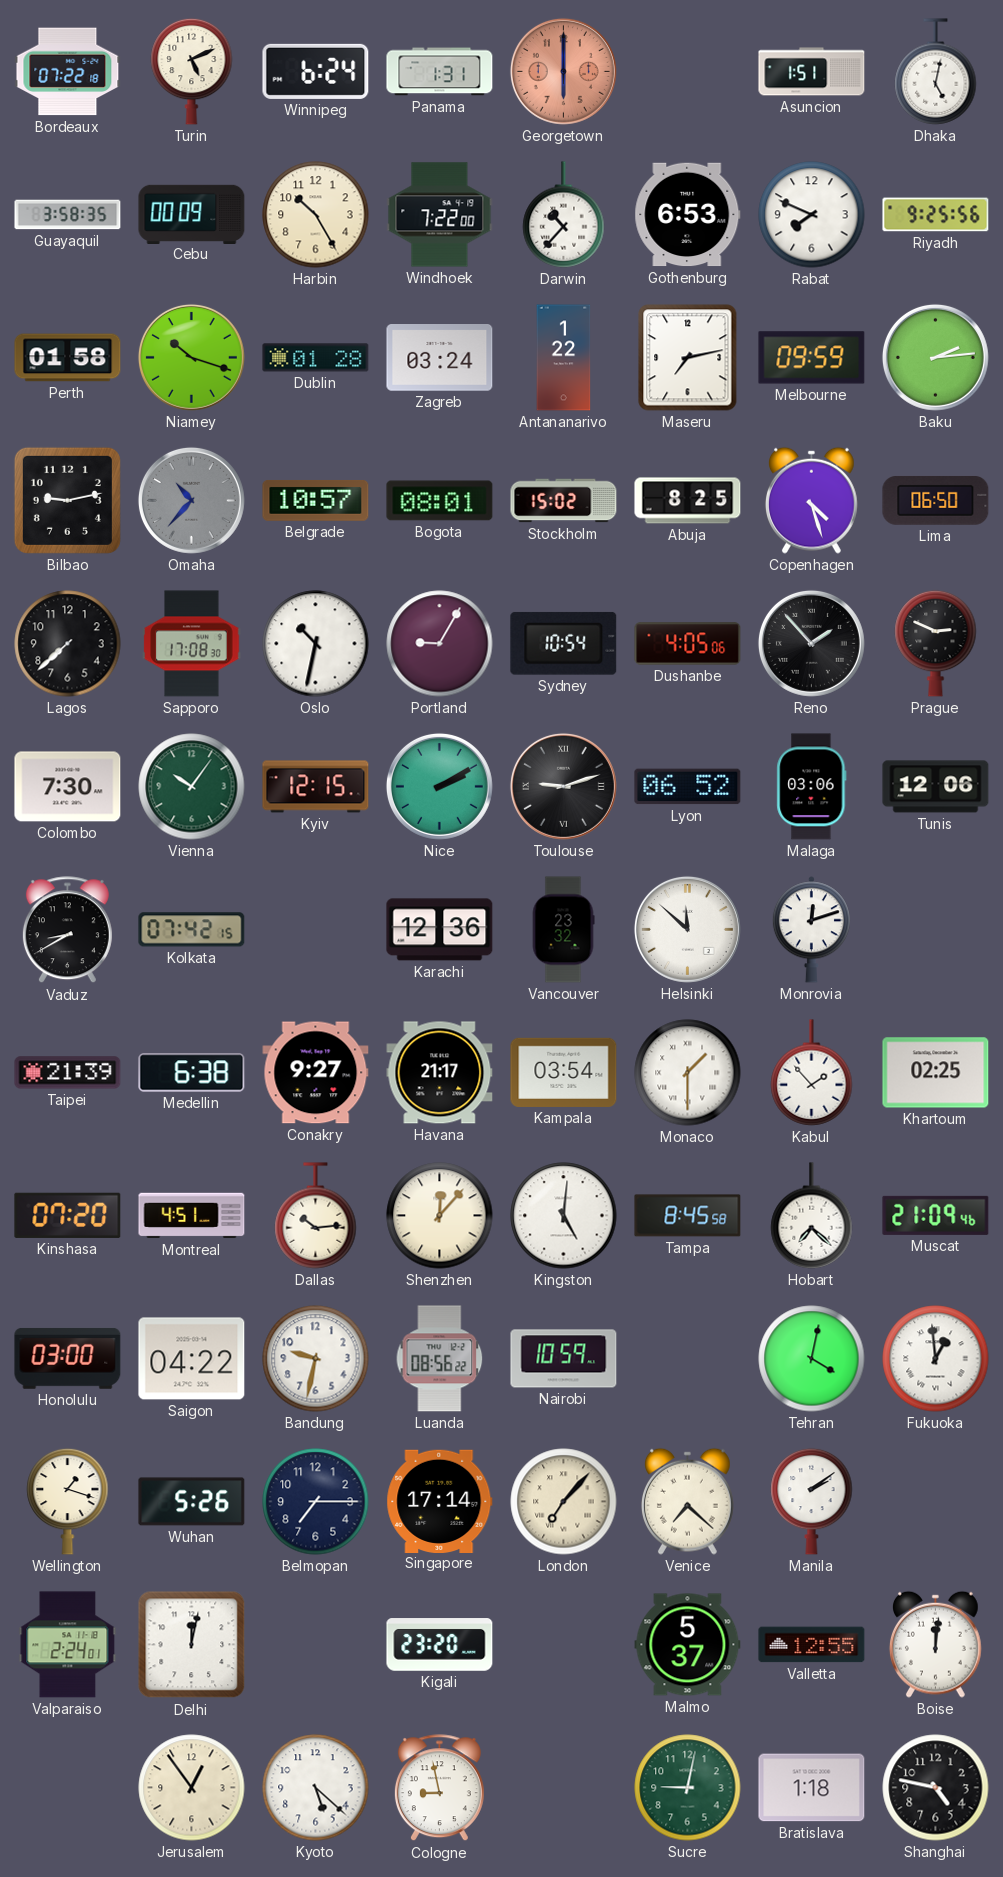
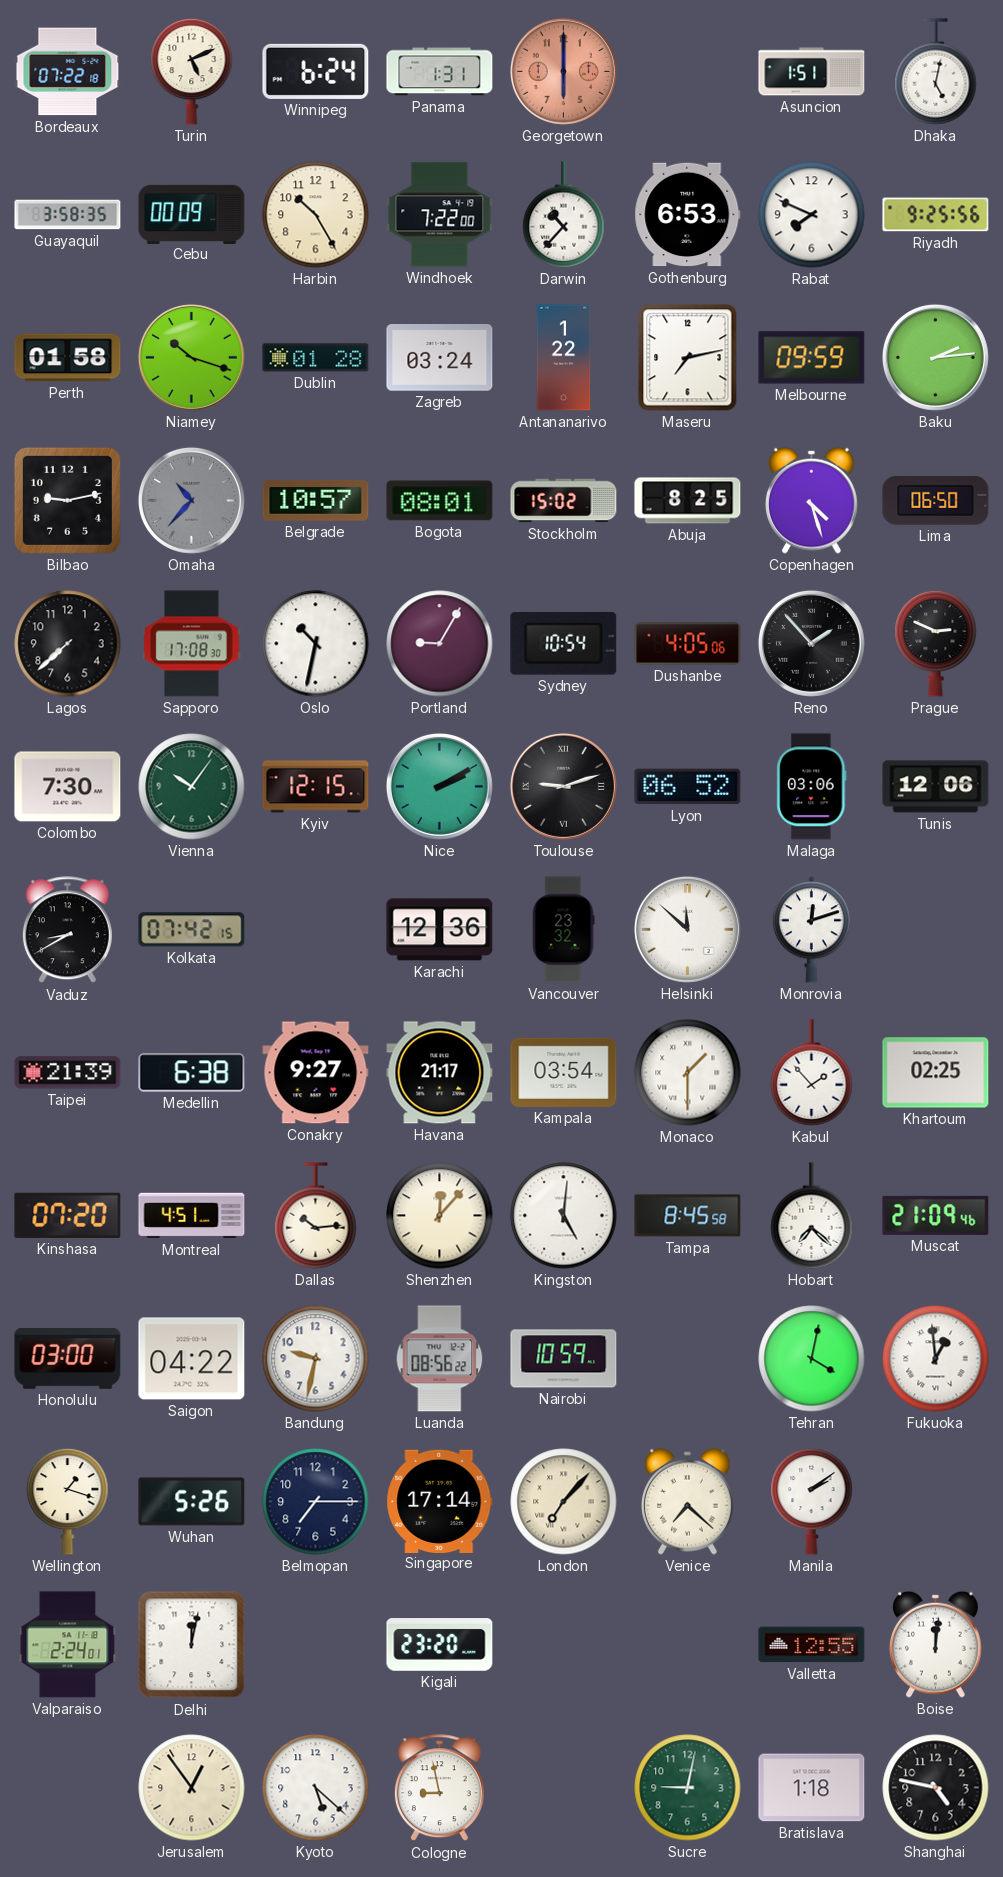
Malmo: 5:37 -> none (688, 1645)
